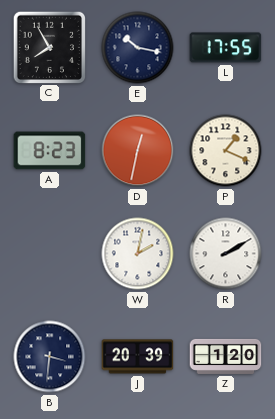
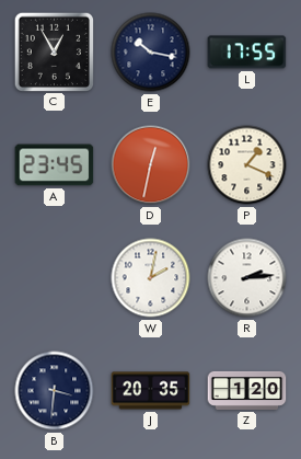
C: 7:55 -> 12:55 (54, 51)
A: 8:23 -> 23:45 (55, 165)
R: 2:10 -> 2:14 (247, 278)
J: 20:39 -> 20:35 (151, 391)
